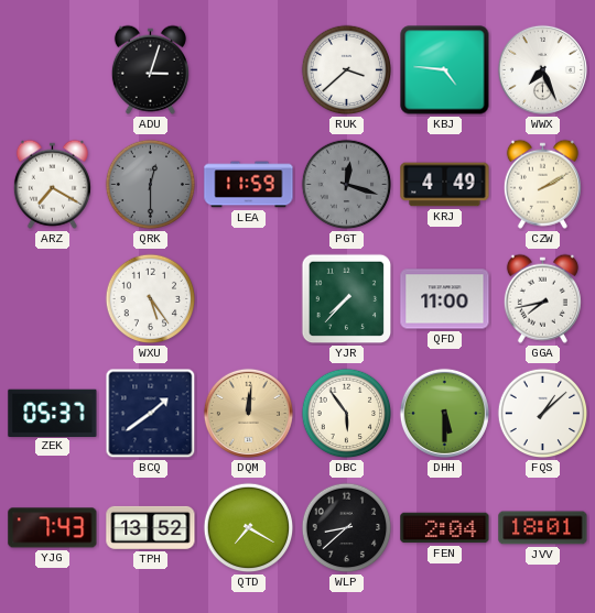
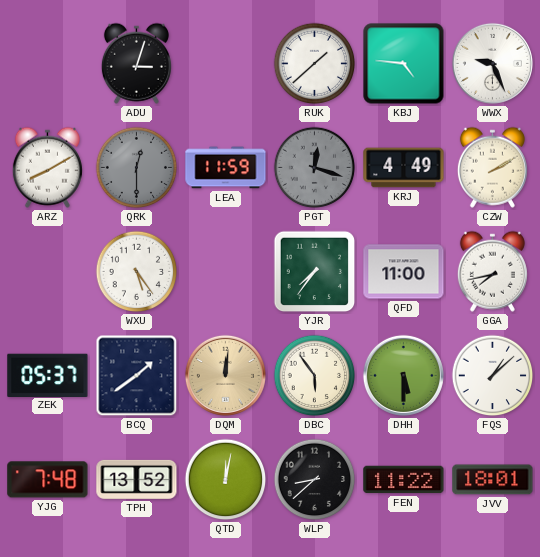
RUK: 3:38 -> 1:38 (315, 64)
WWX: 7:26 -> 9:26 (492, 63)
ARZ: 7:20 -> 8:10 (47, 167)
YJR: 7:37 -> 7:36 (315, 272)
YJG: 7:43 -> 7:48 (48, 480)
QTD: 7:20 -> 12:02 (226, 480)
FEN: 2:04 -> 11:22 (404, 480)
